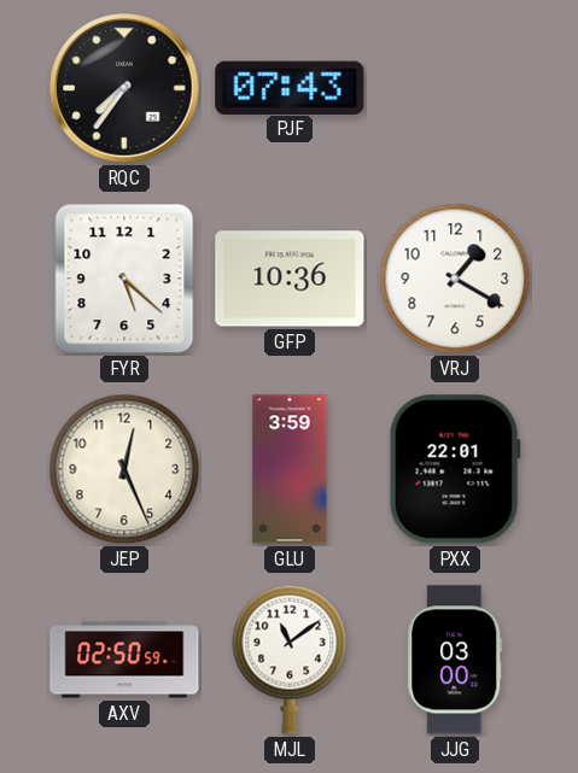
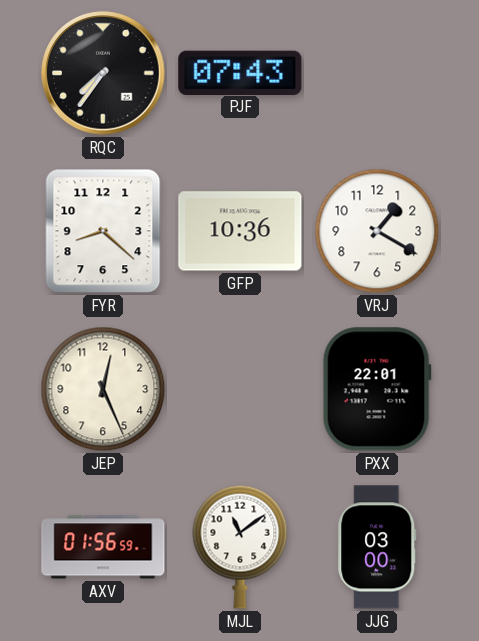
FYR: 5:22 -> 8:22 (103, 231)
GLU: 3:59 -> none (290, 469)
AXV: 02:50 -> 01:56 (103, 547)
